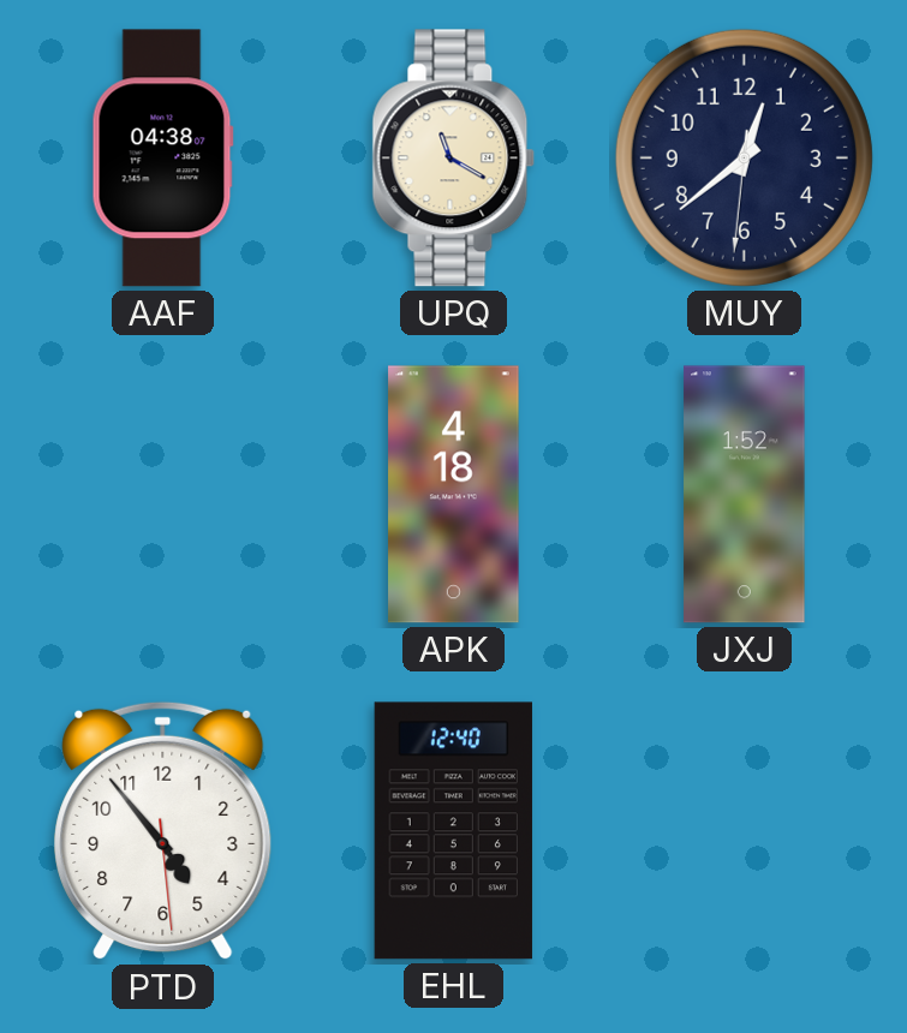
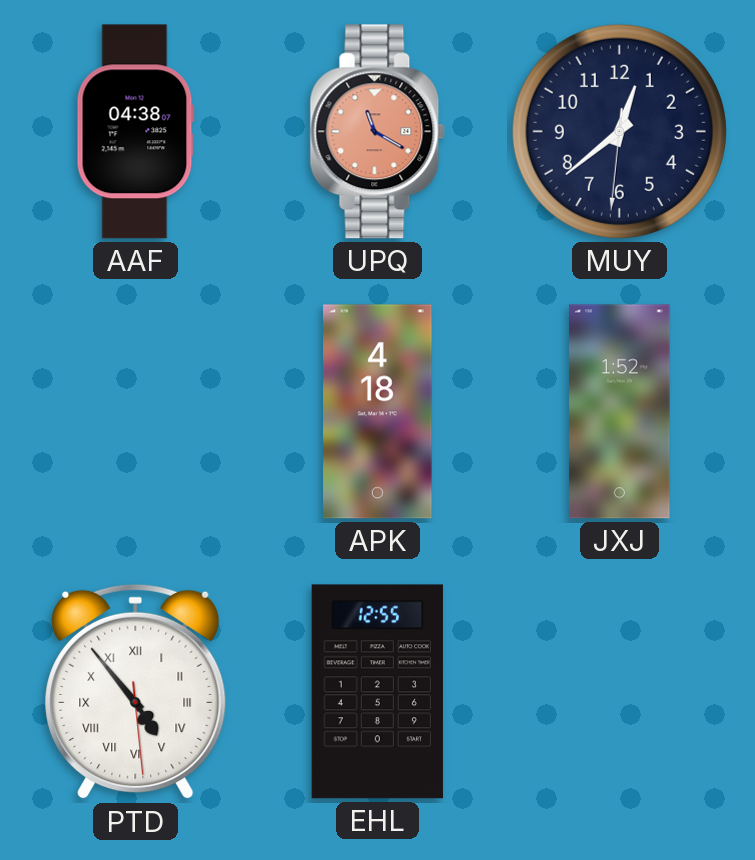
UPQ dial: cream -> salmon (378, 132)
PTD numerals: Arabic -> Roman (136, 692)
EHL: 12:40 -> 12:55 (377, 692)
